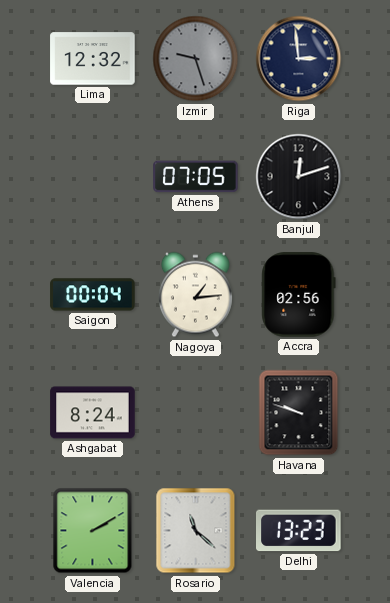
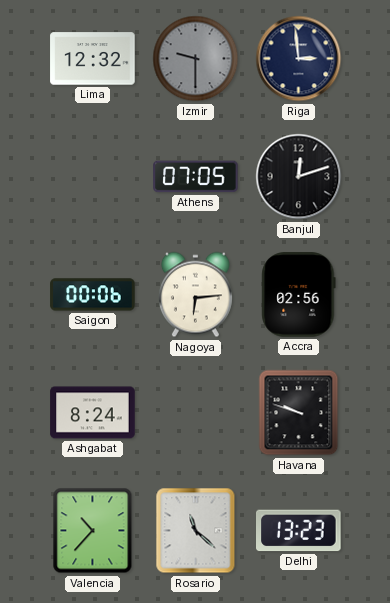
Izmir: 9:27 -> 9:30 (196, 59)
Saigon: 00:04 -> 00:06 (93, 295)
Nagoya: 1:14 -> 6:14 (195, 295)
Valencia: 2:10 -> 10:37 (93, 531)
